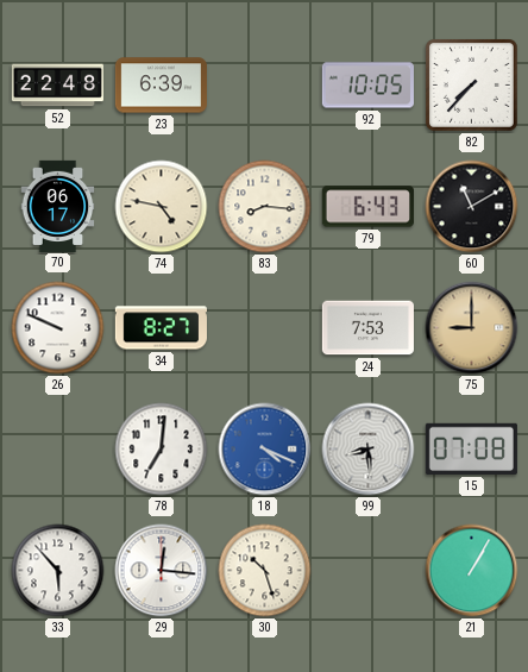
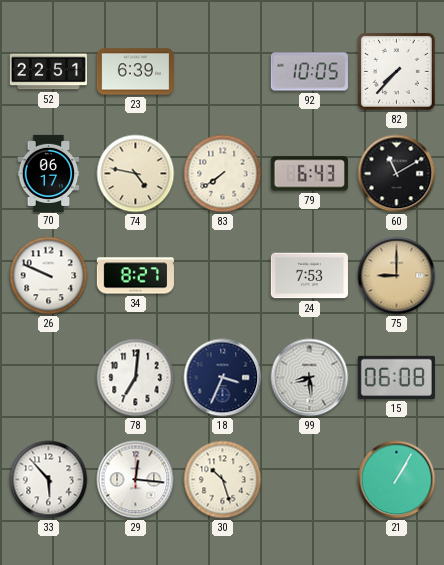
52: 22:48 -> 22:51 (48, 72)
83: 8:16 -> 7:39 (223, 174)
18: 4:19 -> 3:34 (223, 378)
18 dial: blue -> navy (223, 378)
15: 07:08 -> 06:08 (396, 377)
